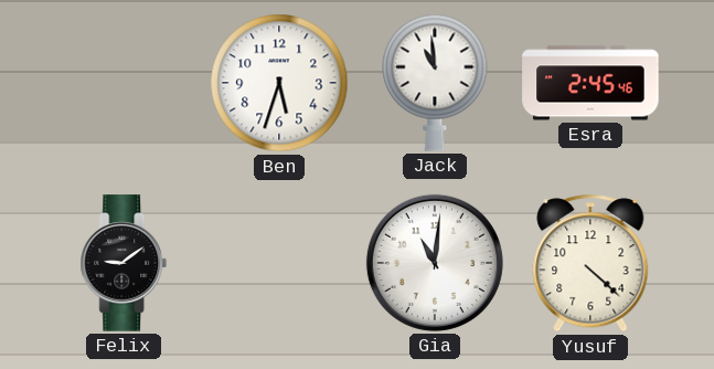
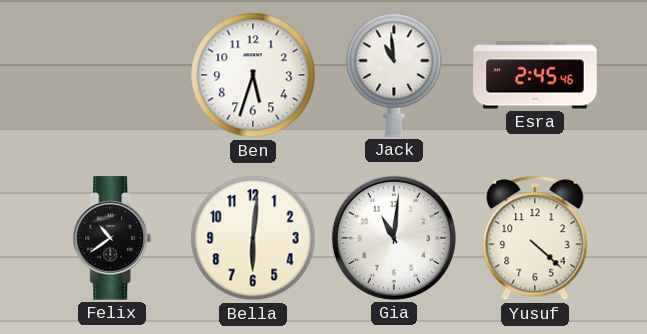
Felix: 9:09 -> 10:39 (112, 238)
Bella: none -> 6:01 (253, 238)
